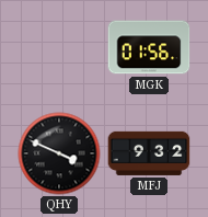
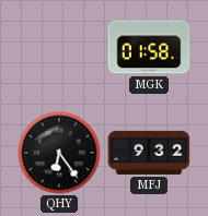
MGK: 01:56 -> 01:58 (149, 47)
QHY: 3:49 -> 6:24 (59, 153)
